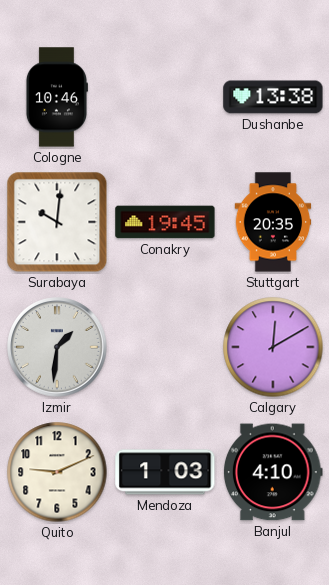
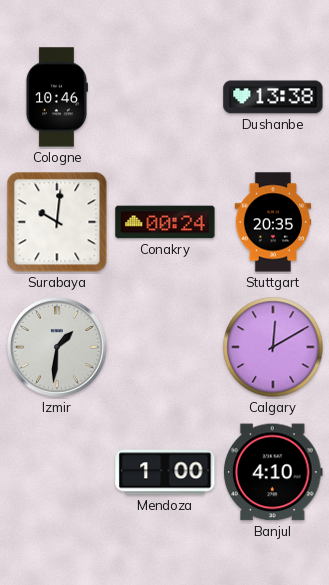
Conakry: 19:45 -> 00:24 (165, 222)
Quito: 9:11 -> none (57, 472)
Mendoza: 1:03 -> 1:00 (165, 472)
